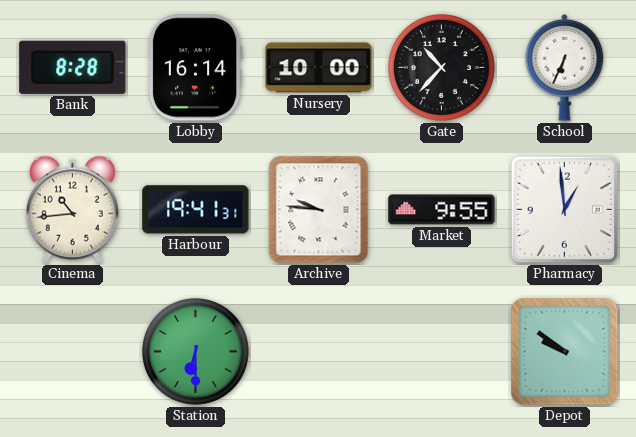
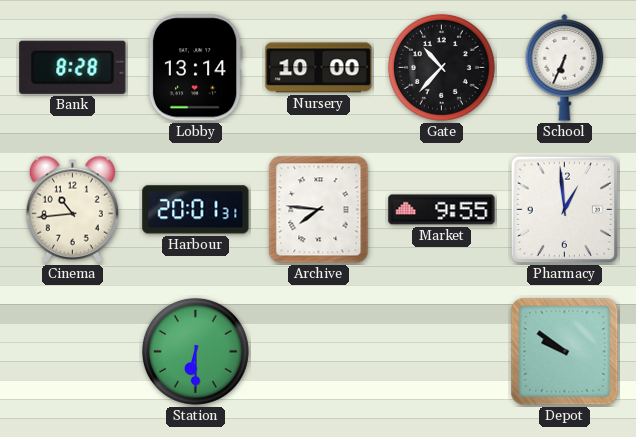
Lobby: 16:14 -> 13:14 (195, 68)
Harbour: 19:41 -> 20:01 (196, 210)
Archive: 9:46 -> 7:46 (319, 210)
